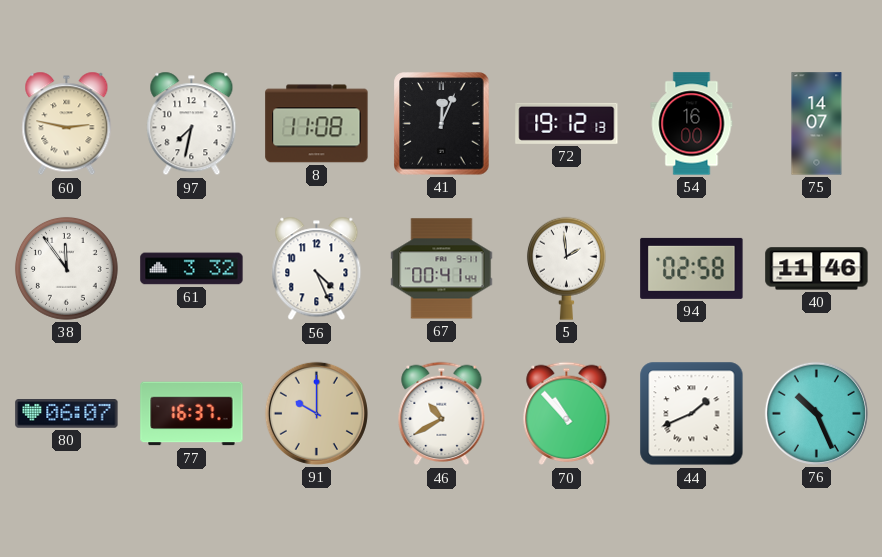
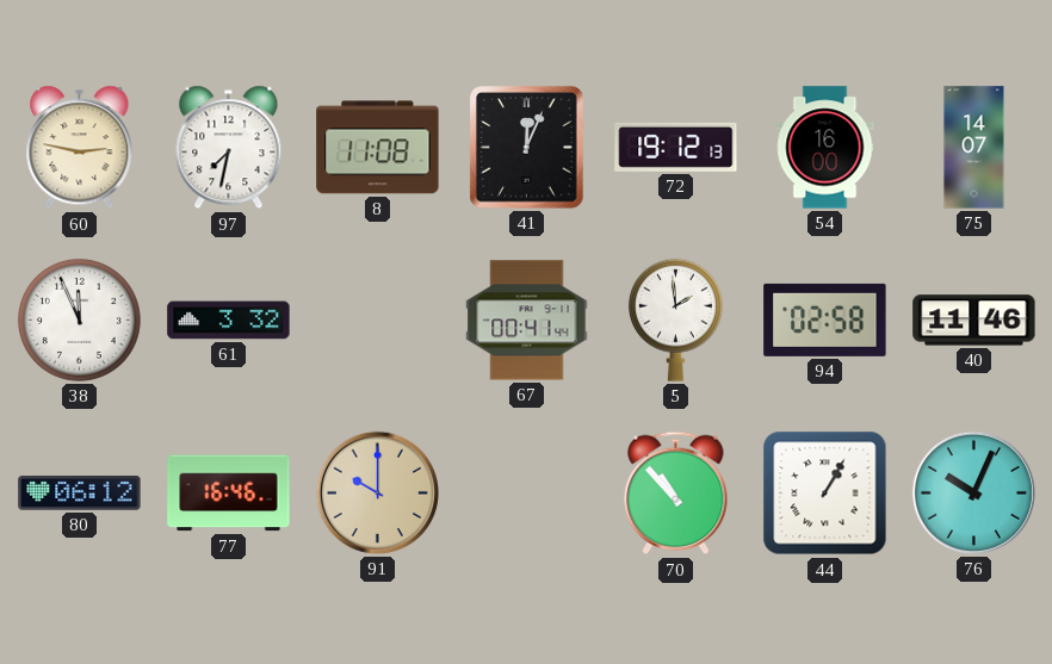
38: 11:54 -> 11:56 (79, 319)
56: 4:26 -> none (317, 269)
80: 06:07 -> 06:12 (80, 494)
77: 16:37 -> 16:46 (229, 494)
46: 10:40 -> none (442, 414)
44: 1:41 -> 1:05 (825, 494)
76: 10:26 -> 10:04 (973, 492)
